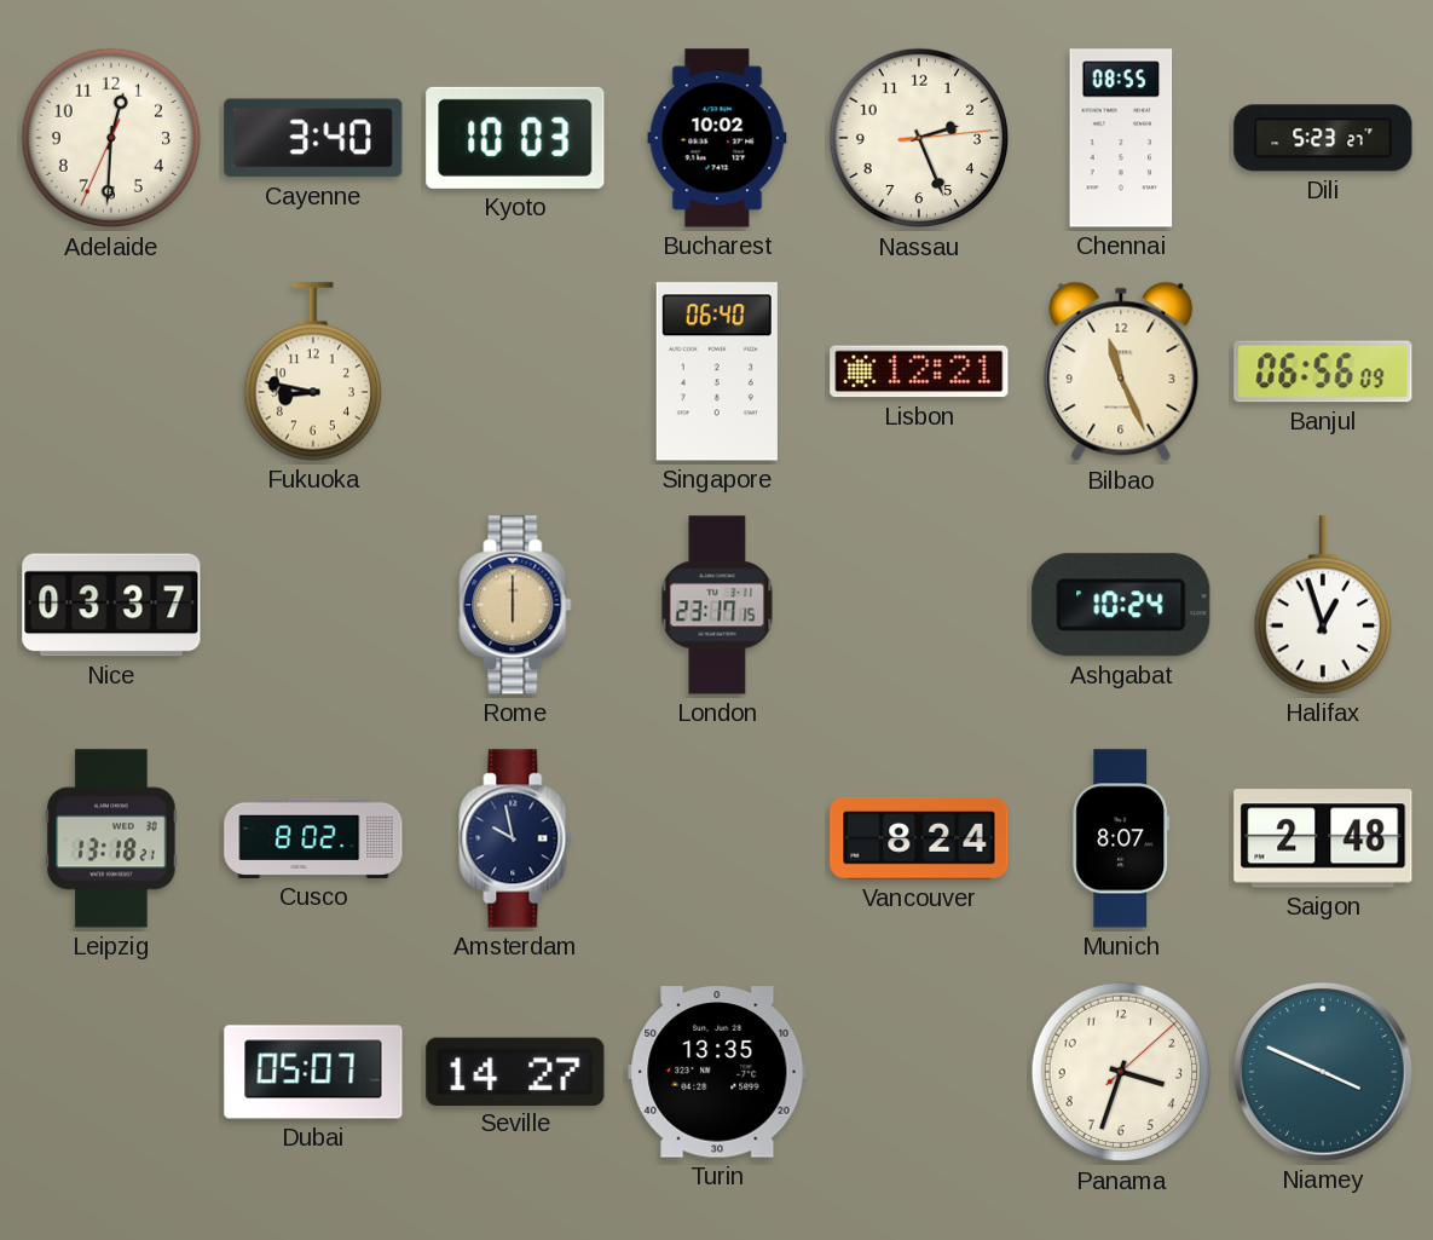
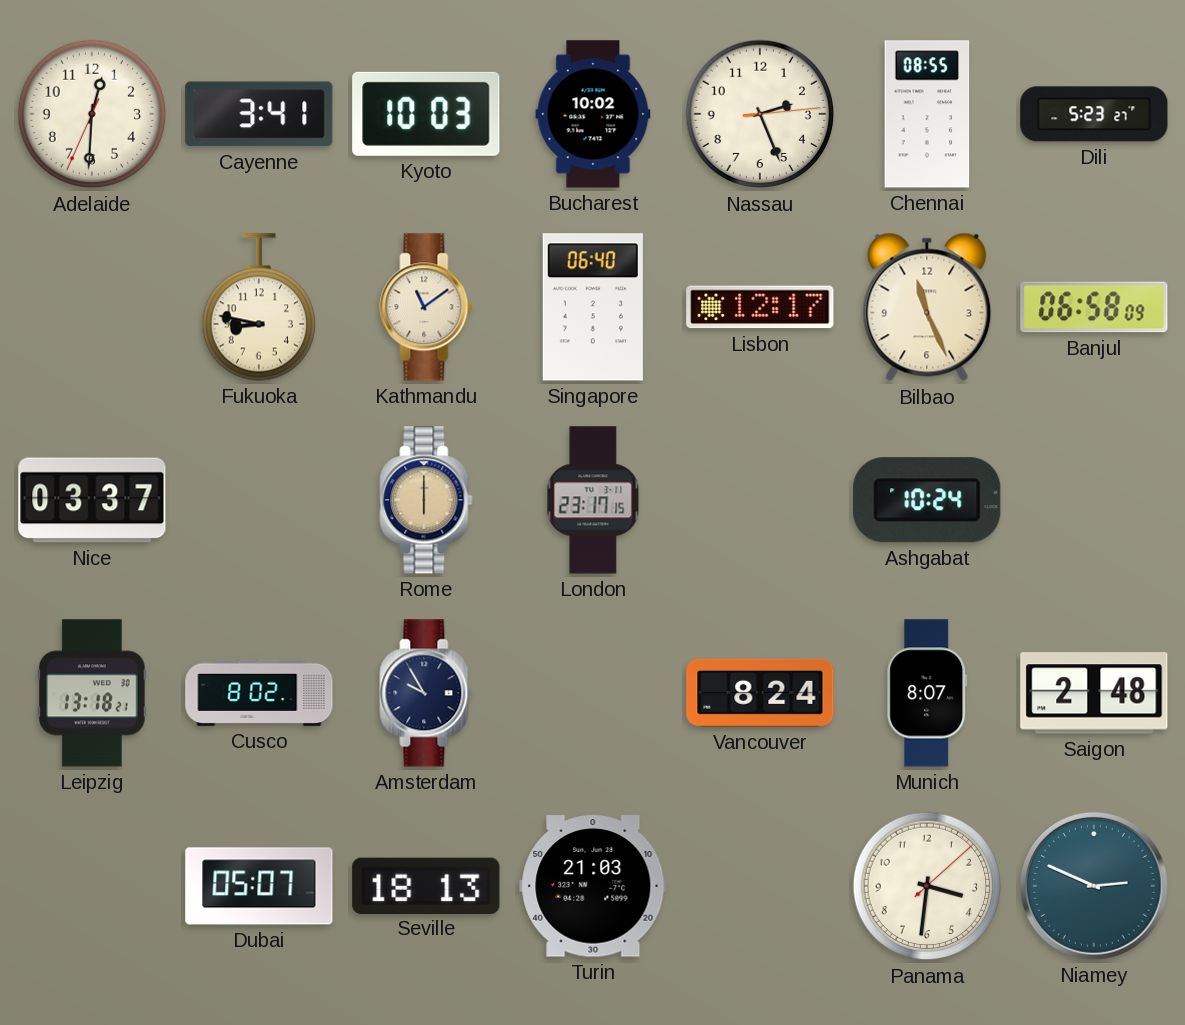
Cayenne: 3:40 -> 3:41 (259, 114)
Kathmandu: none -> 11:09 (426, 307)
Lisbon: 12:21 -> 12:17 (760, 307)
Banjul: 06:56 -> 06:58 (1094, 307)
Halifax: 12:57 -> none (1322, 605)
Amsterdam: 9:58 -> 9:55 (426, 693)
Seville: 14:27 -> 18:13 (426, 885)
Turin: 13:35 -> 21:03 (593, 886)
Panama: 3:33 -> 3:31 (927, 886)
Niamey: 3:49 -> 2:49 (1094, 886)
